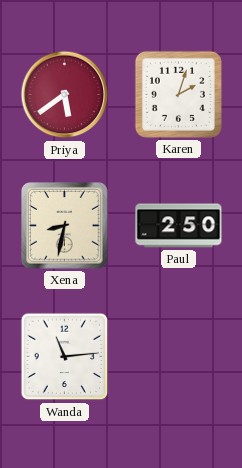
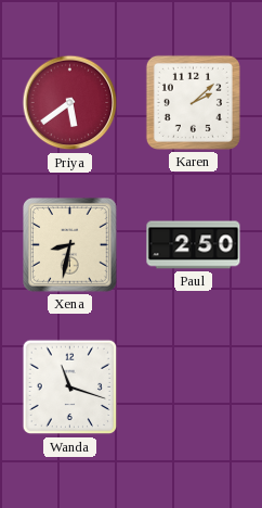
Karen: 2:03 -> 2:08 (193, 102)
Wanda: 11:14 -> 11:18 (70, 388)
